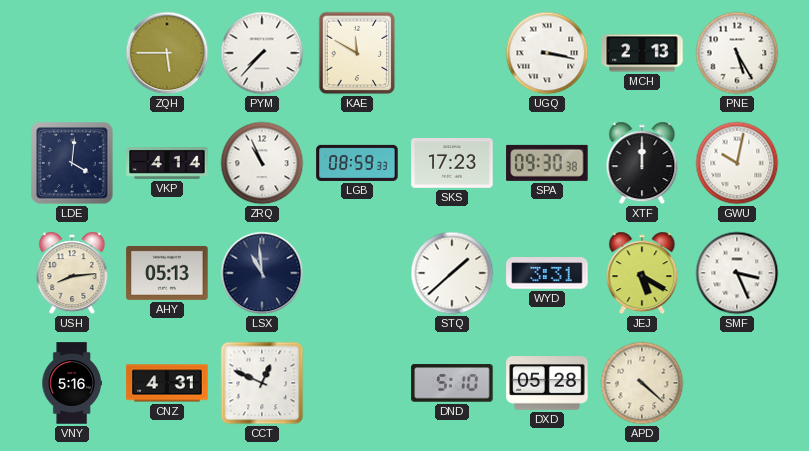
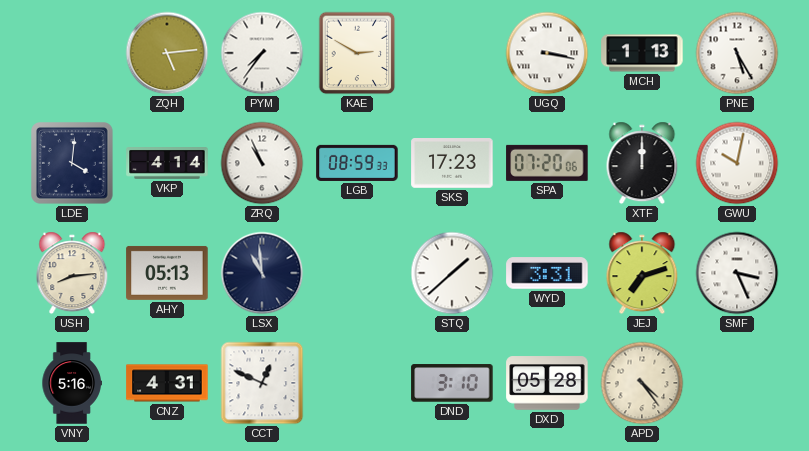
ZQH: 5:45 -> 5:14 (167, 53)
PYM: 7:37 -> 7:36 (262, 53)
KAE: 11:50 -> 2:50 (357, 53)
MCH: 2:13 -> 1:13 (642, 53)
SPA: 09:30 -> 07:20 (547, 163)
JEJ: 5:20 -> 7:12 (642, 273)
DND: 5:10 -> 3:10 (452, 383)
APD: 4:22 -> 4:24 (642, 383)
